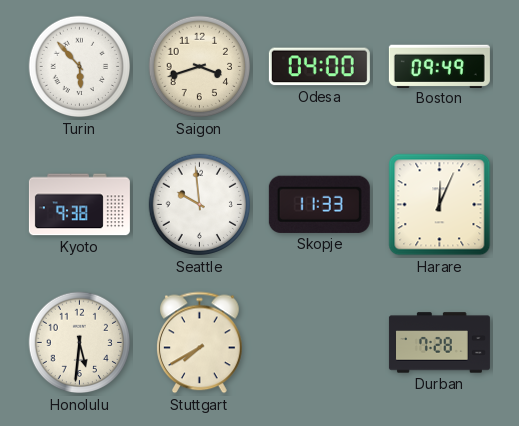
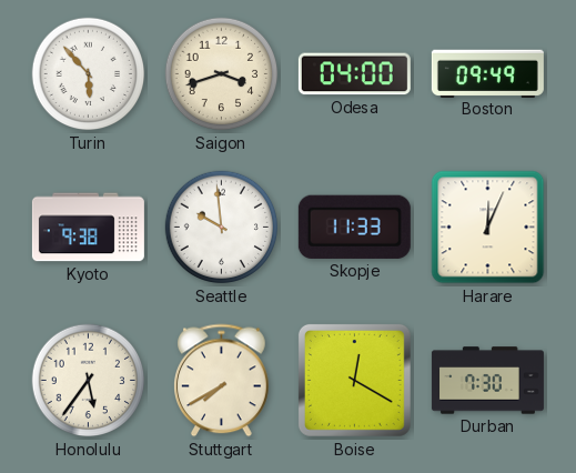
Honolulu: 5:31 -> 5:36 (89, 381)
Boise: none -> 12:20 (354, 380)
Durban: 7:28 -> 7:30 (487, 381)
